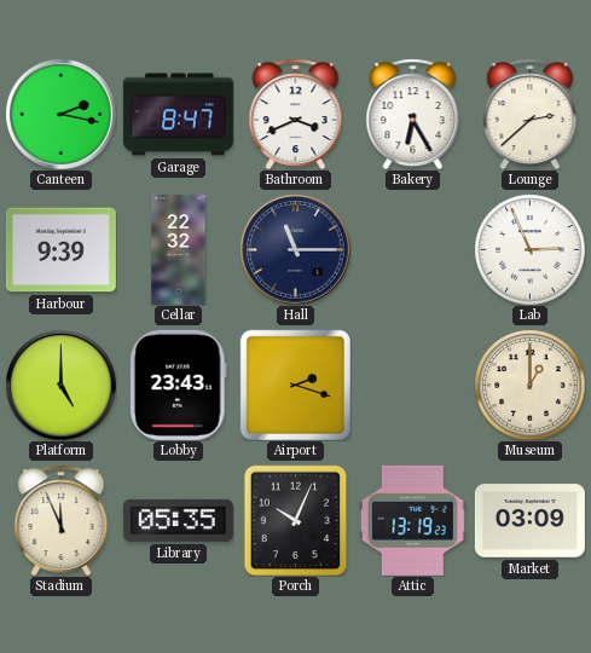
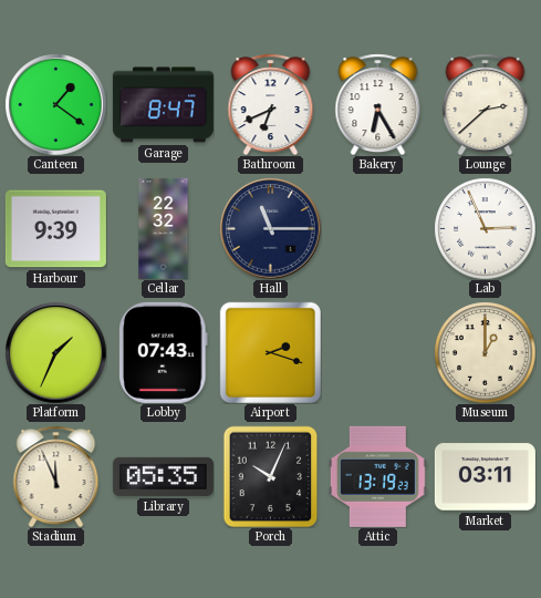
Canteen: 2:17 -> 1:21 (55, 104)
Bathroom: 3:41 -> 6:41 (271, 104)
Platform: 5:00 -> 1:34 (55, 352)
Lobby: 23:43 -> 07:43 (164, 352)
Market: 03:09 -> 03:11 (485, 477)
